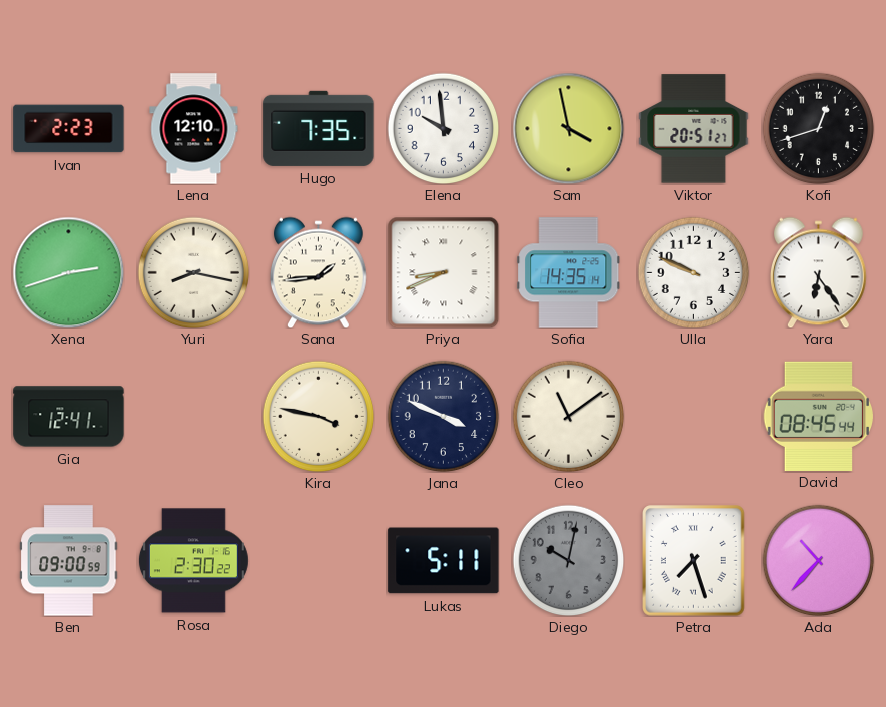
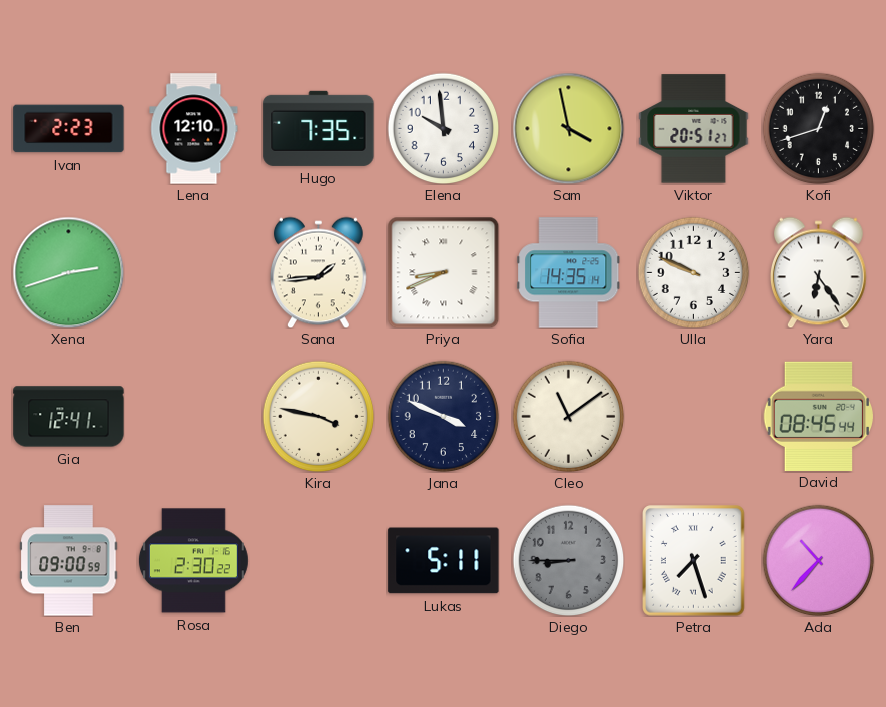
Yuri: 8:17 -> none (193, 272)
Diego: 10:02 -> 8:45 (568, 560)
